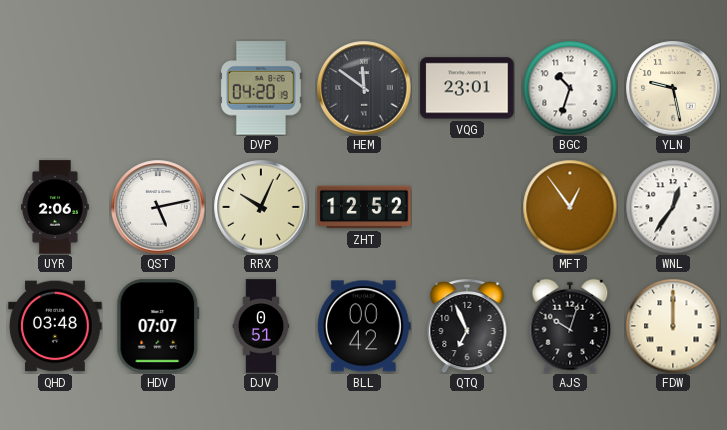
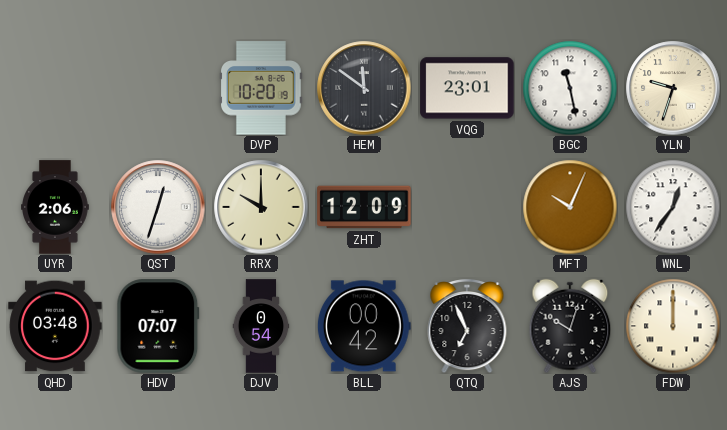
DVP: 04:20 -> 10:20 (262, 88)
BGC: 10:33 -> 11:28 (570, 88)
YLN: 9:28 -> 9:33 (673, 88)
QST: 5:13 -> 12:33 (158, 207)
RRX: 10:04 -> 10:00 (261, 207)
ZHT: 12:52 -> 12:09 (364, 207)
MFT: 12:54 -> 10:04 (570, 207)
DJV: 0:51 -> 0:54 (261, 326)
